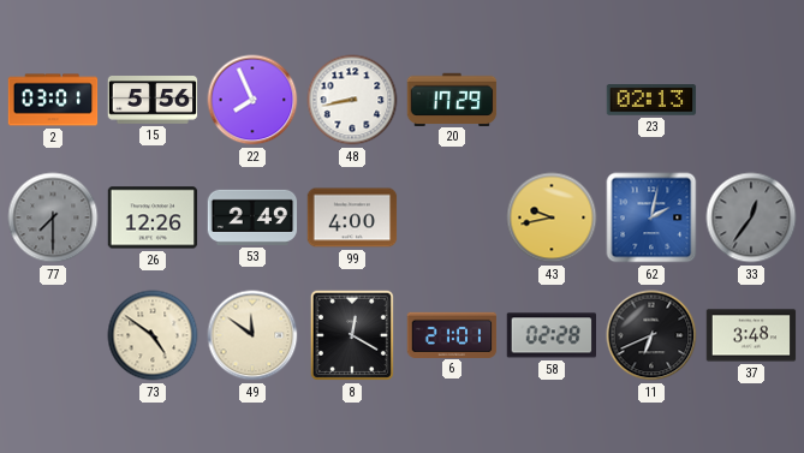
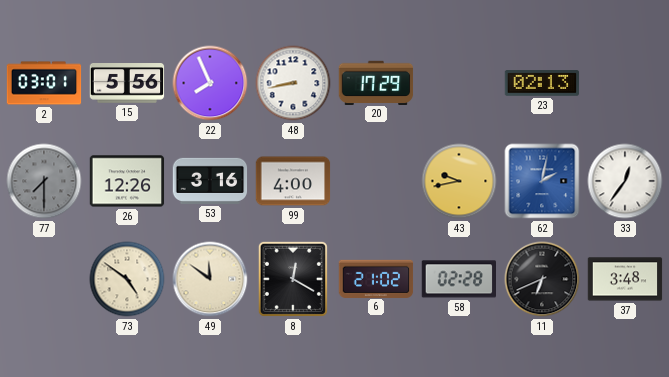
53: 2:49 -> 3:16 (210, 181)
33 dial: grey -> white (625, 181)
6: 21:01 -> 21:02 (376, 278)
